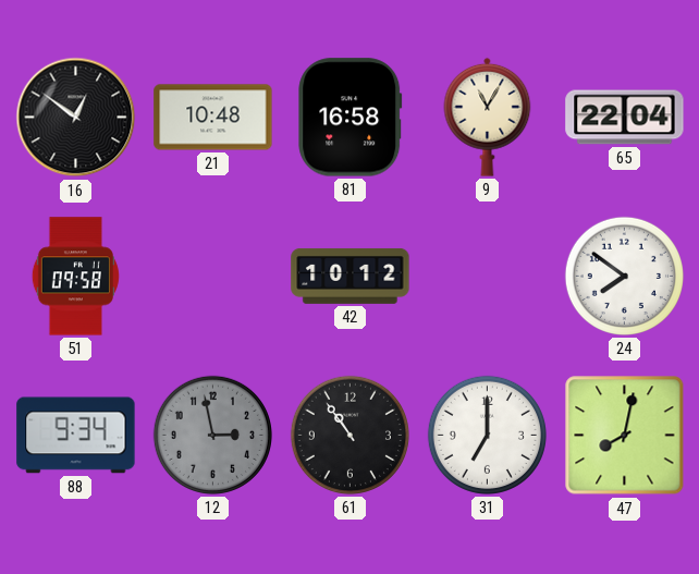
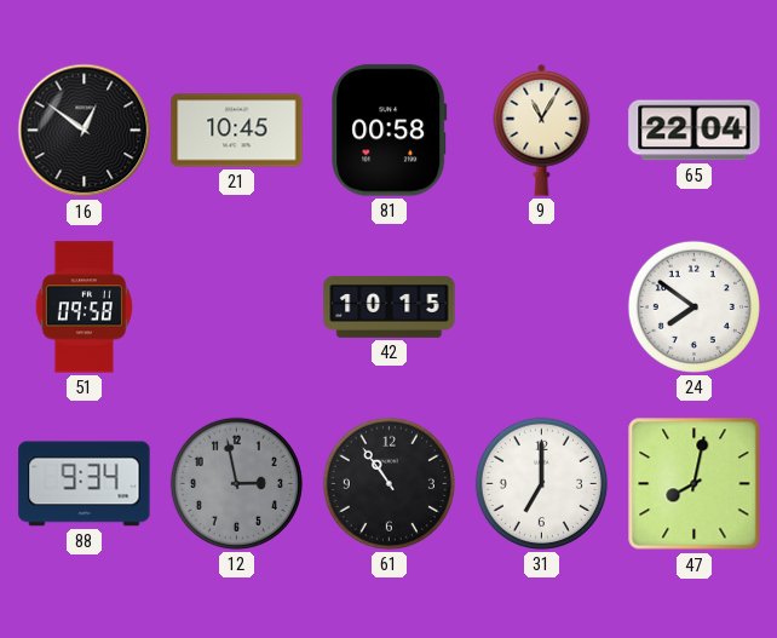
21: 10:48 -> 10:45 (237, 131)
81: 16:58 -> 00:58 (390, 131)
42: 10:12 -> 10:15 (390, 306)
